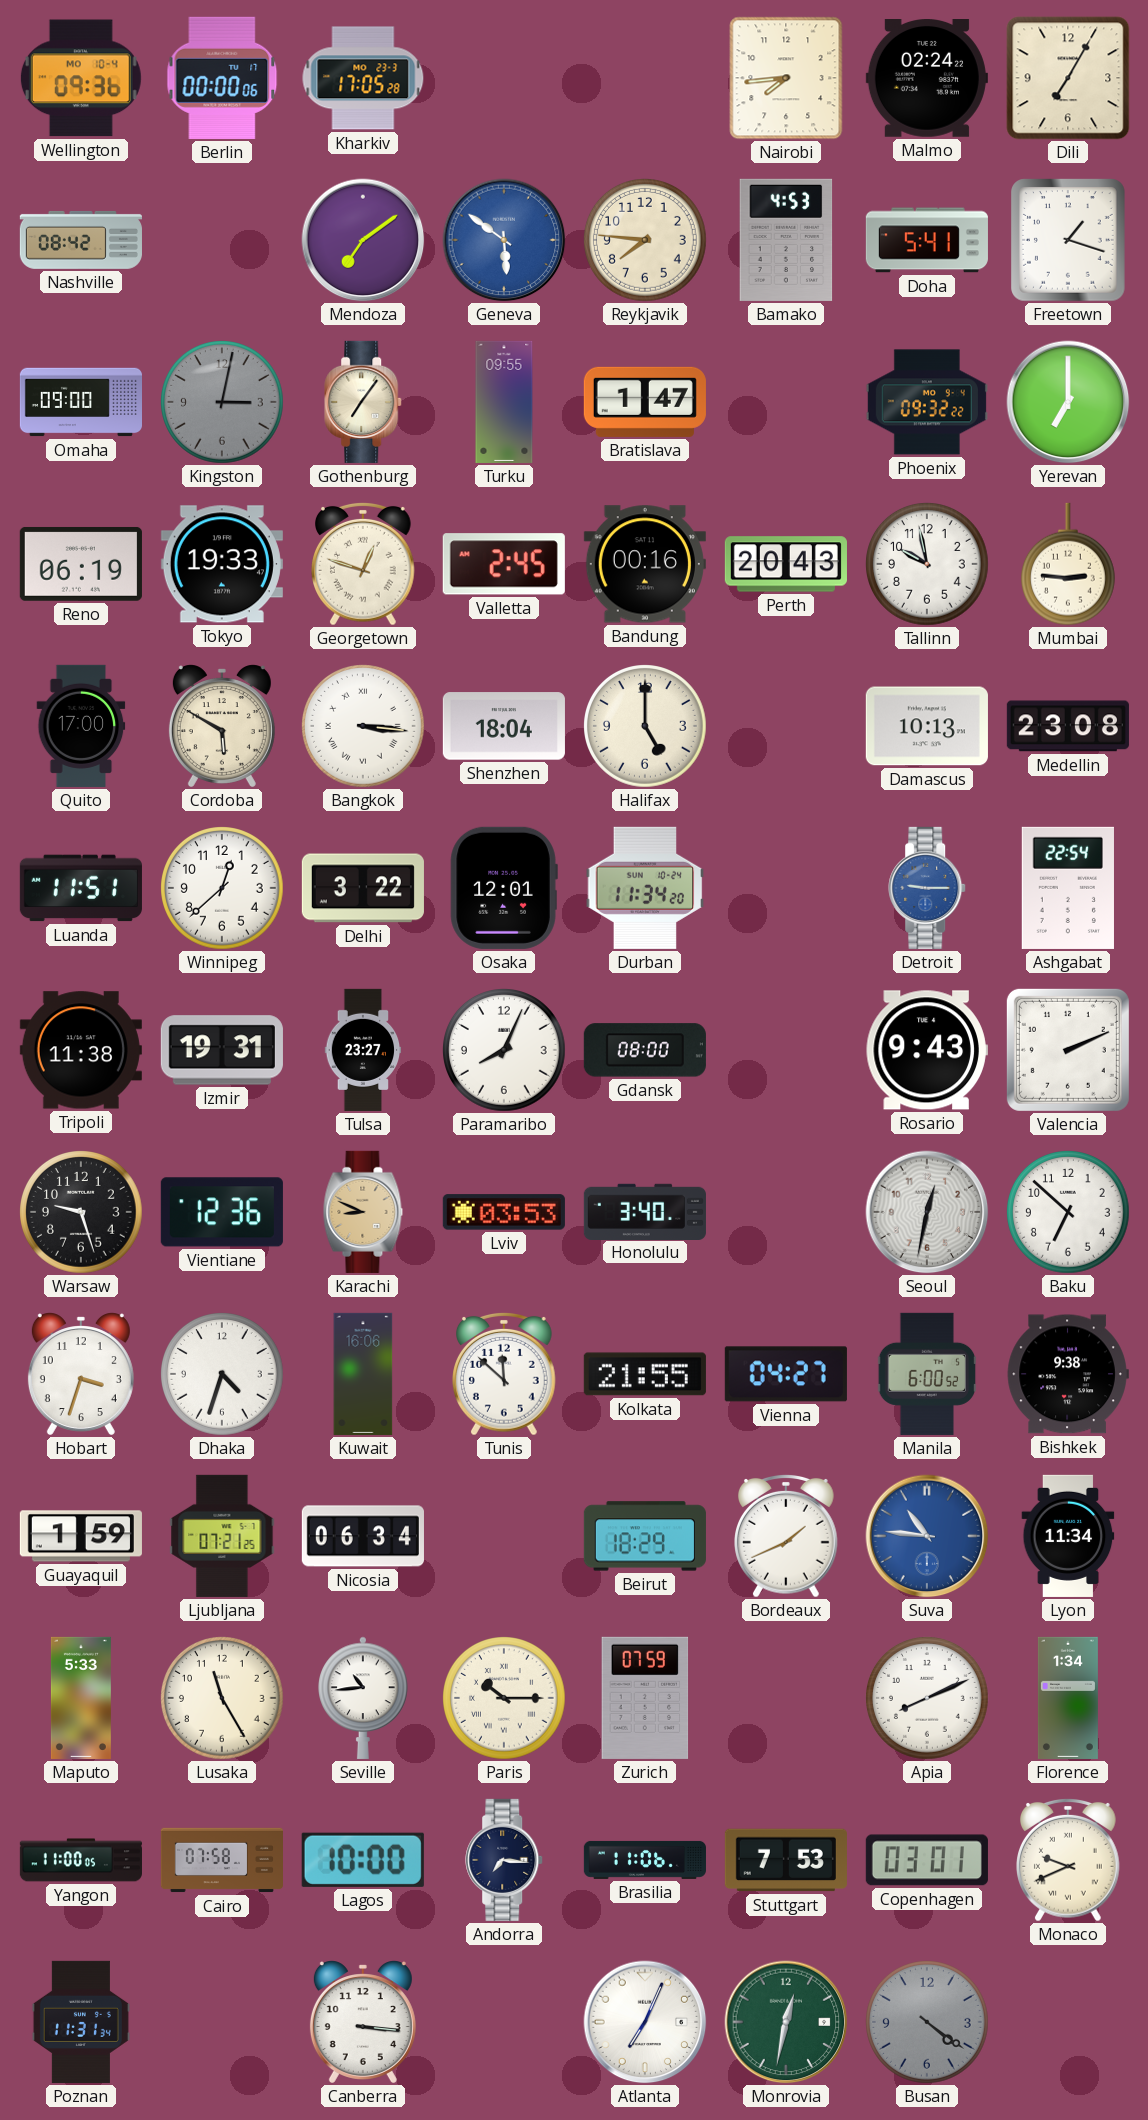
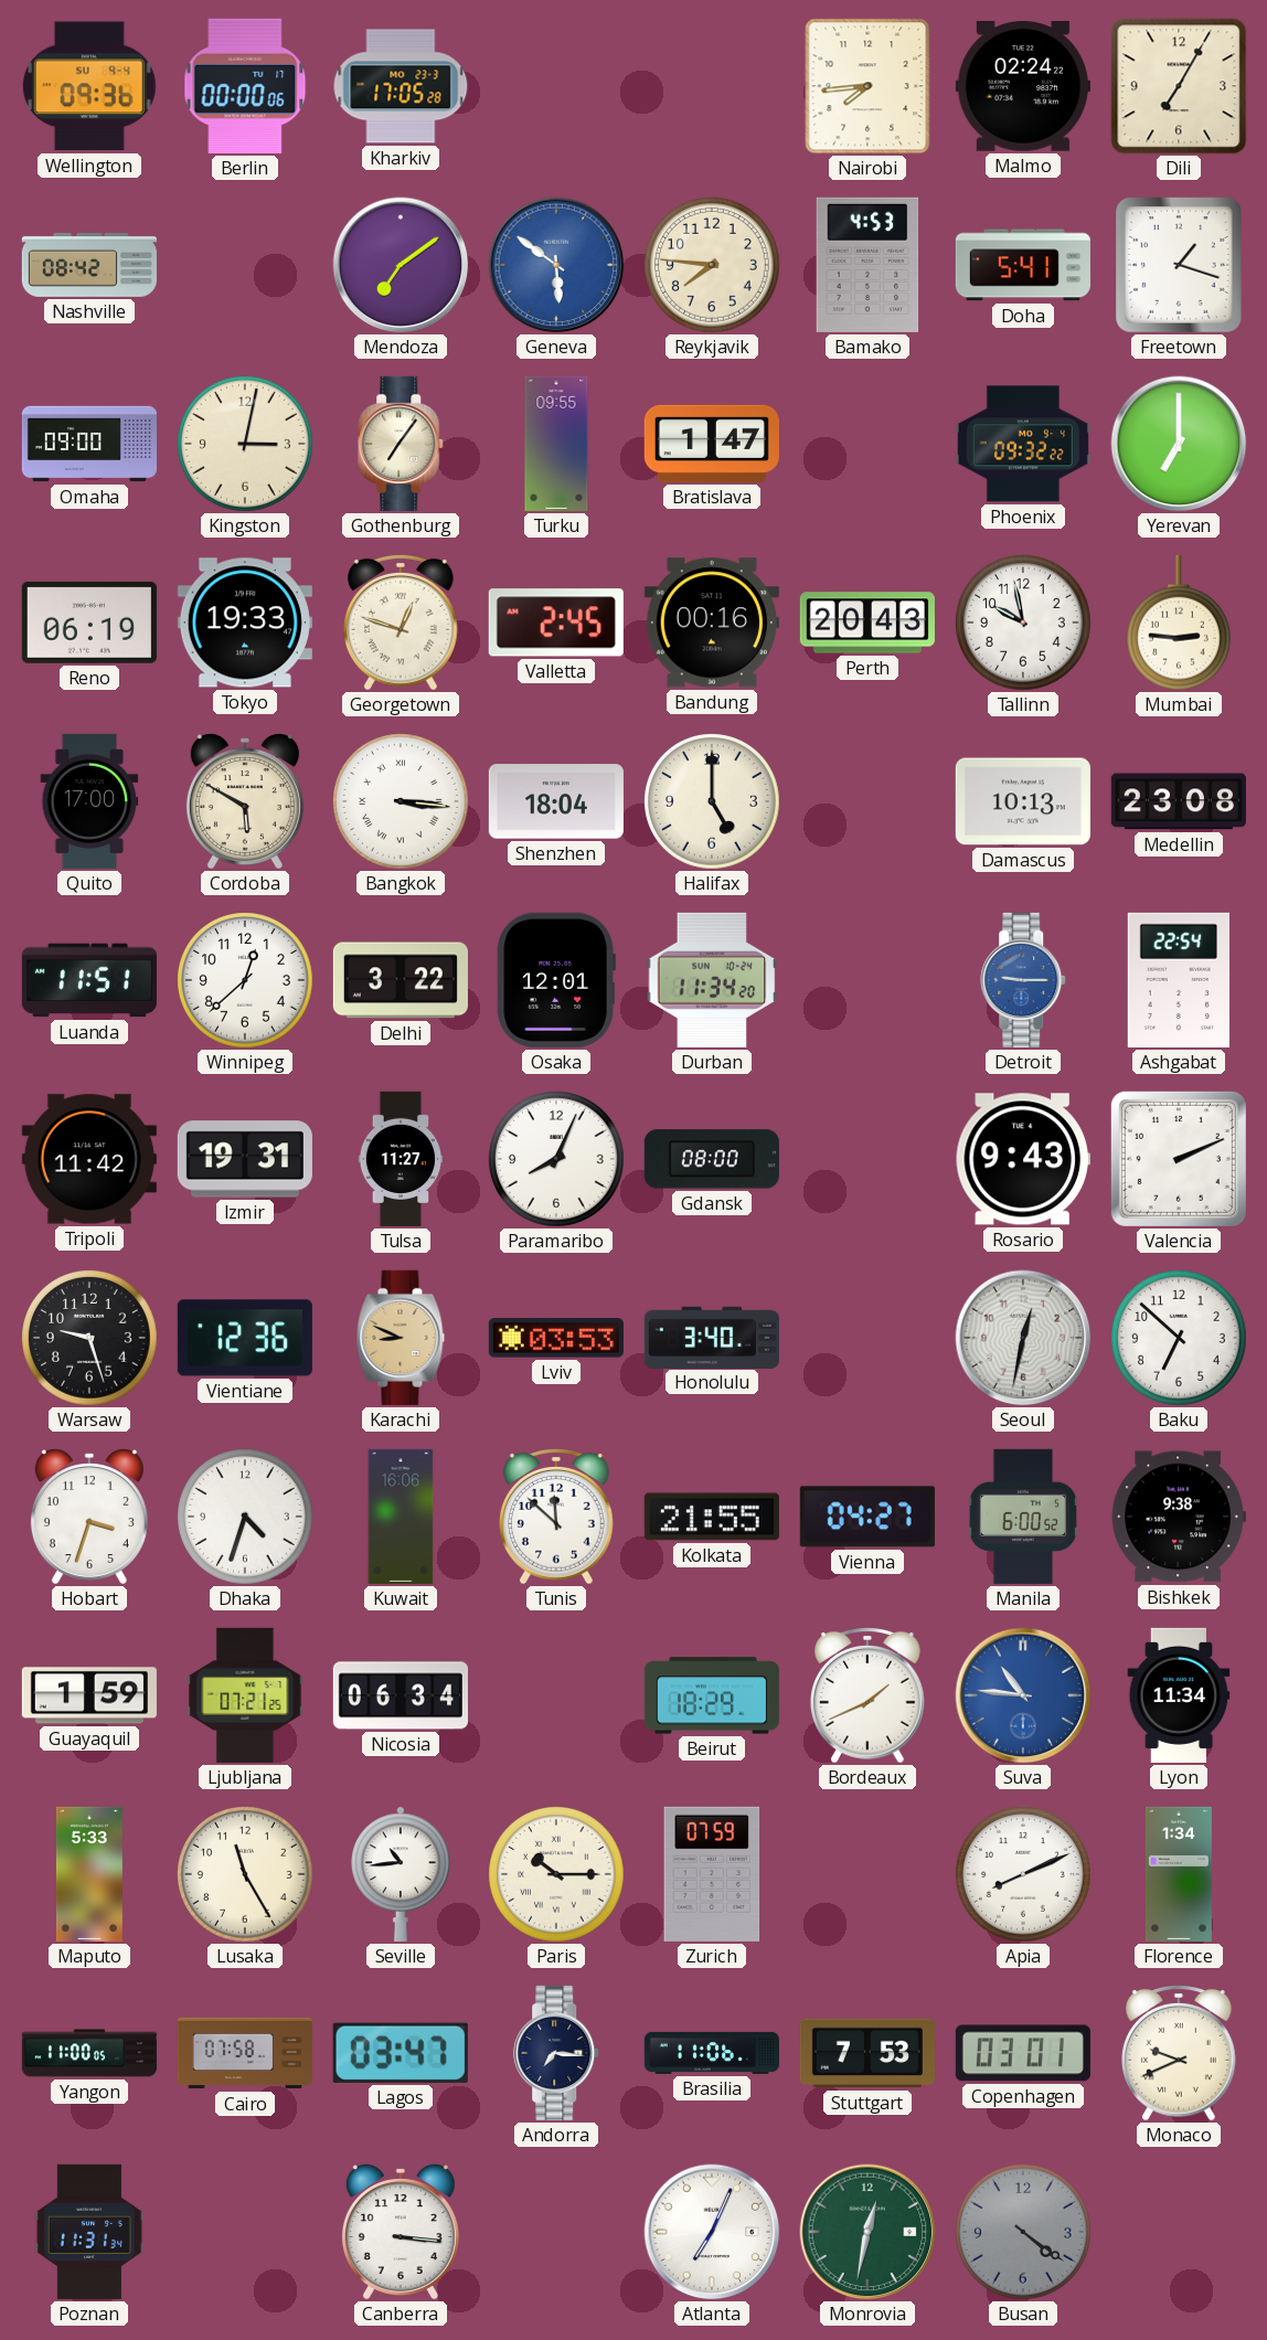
Wellington date: MO 10-4 -> SU 9-4 (89, 86)
Kingston dial: grey -> cream (246, 445)
Tripoli: 11:38 -> 11:42 (89, 1159)
Tulsa: 23:27 -> 11:27 (401, 1159)
Lagos: 10:00 -> 03:47 (401, 2053)
